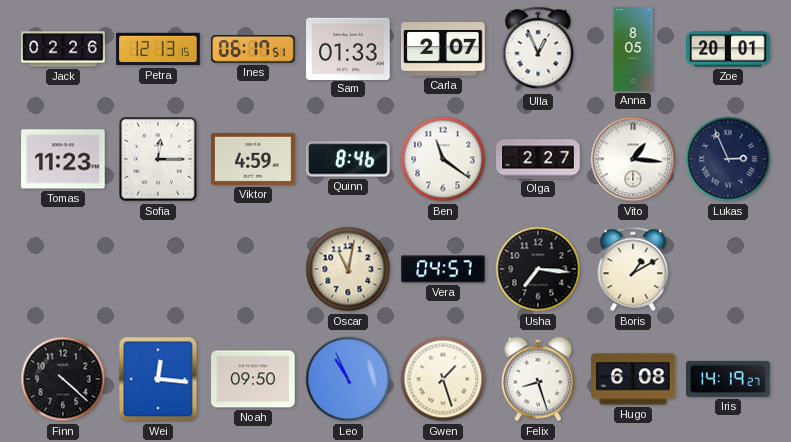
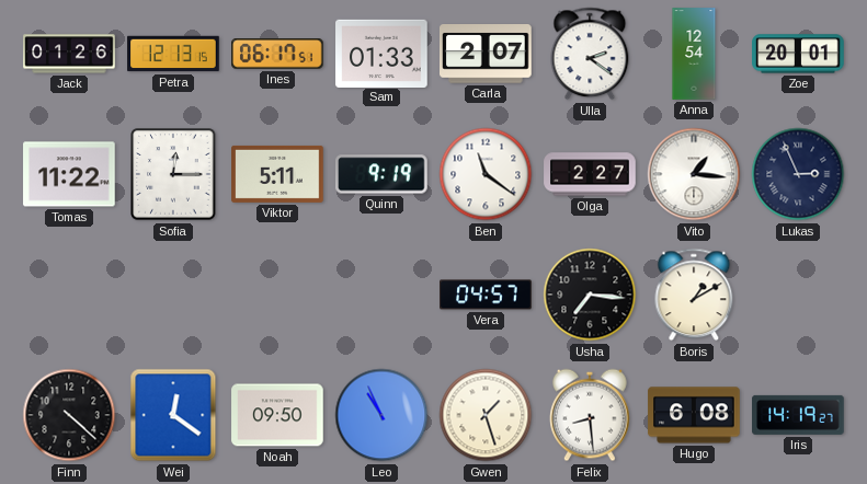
Jack: 02:26 -> 01:26 (69, 54)
Ulla: 12:56 -> 2:21 (590, 54)
Anna: 8:05 -> 12:54 (694, 54)
Tomas: 11:23 -> 11:22 (69, 174)
Viktor: 4:59 -> 5:11 (277, 174)
Quinn: 8:46 -> 9:19 (381, 174)
Oscar: 11:02 -> none (348, 269)
Wei: 12:16 -> 12:21 (173, 415)
Felix: 8:27 -> 8:29 (590, 415)
